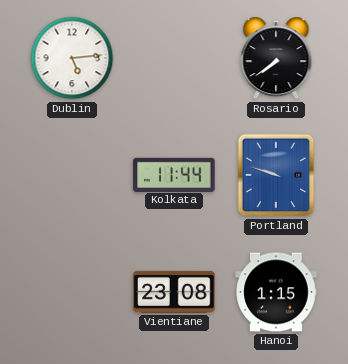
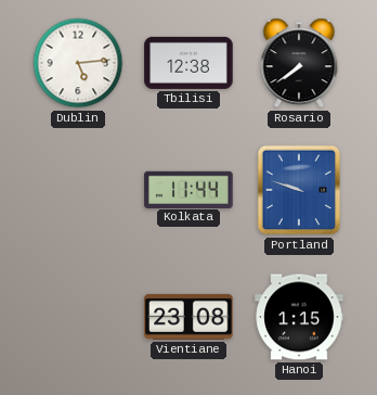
Tbilisi: none -> 12:38 (188, 63)
